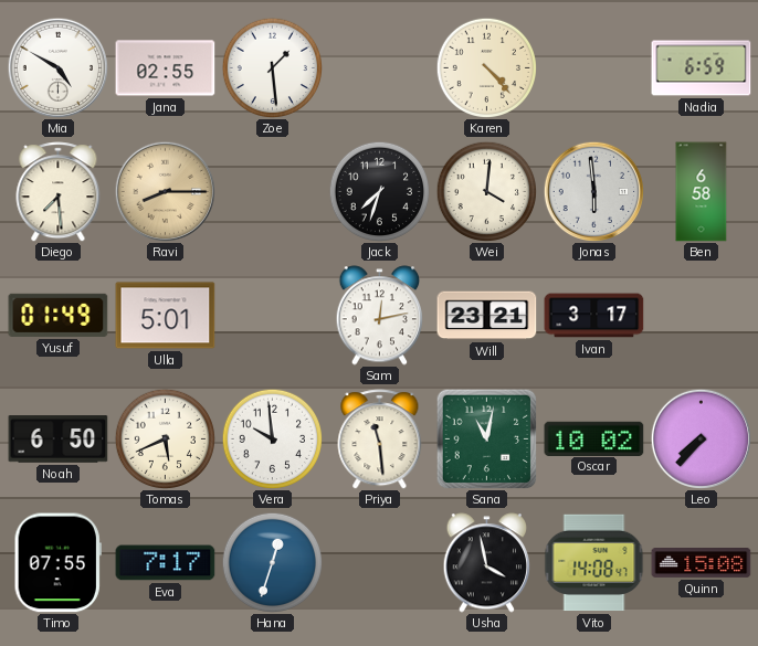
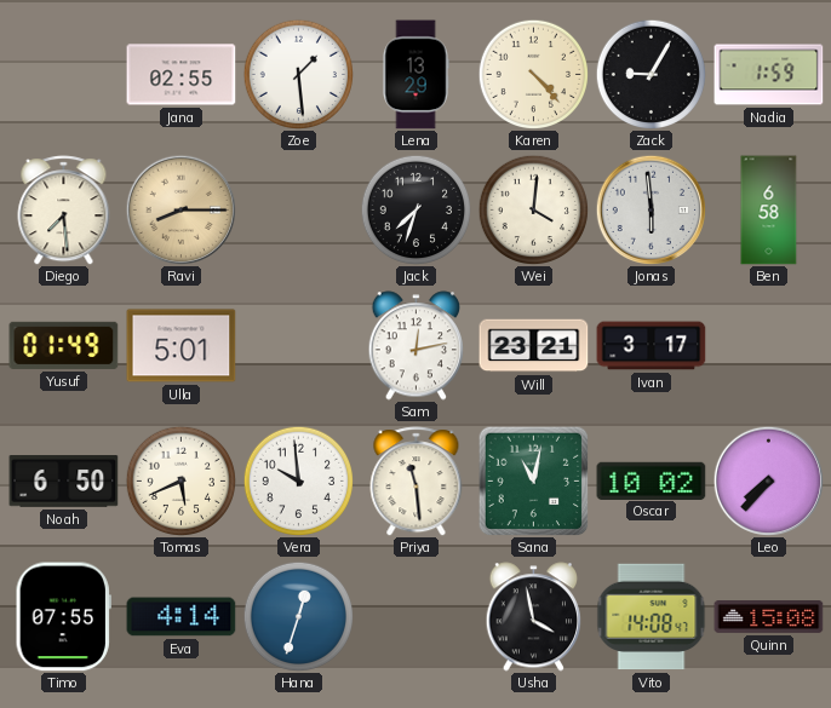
Mia: 4:50 -> none (57, 67)
Lena: none -> 13:29 (415, 75)
Zack: none -> 9:05 (651, 74)
Nadia: 6:59 -> 1:59 (769, 75)
Eva: 7:17 -> 4:14 (182, 617)
